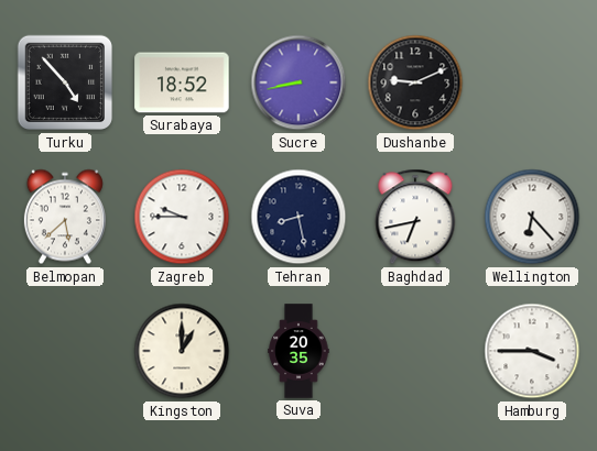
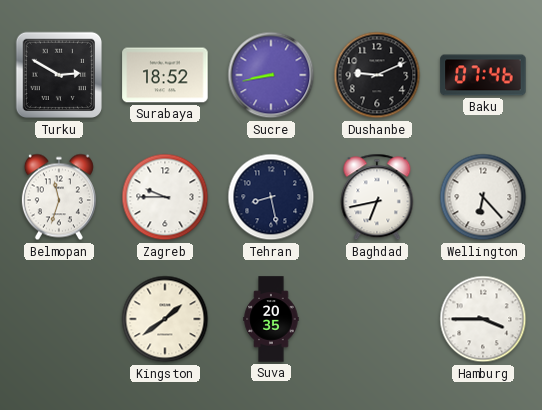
Turku: 4:53 -> 2:50 (59, 75)
Baku: none -> 07:46 (483, 75)
Belmopan: 5:38 -> 11:33 (59, 197)
Kingston: 1:00 -> 1:39 (165, 319)
